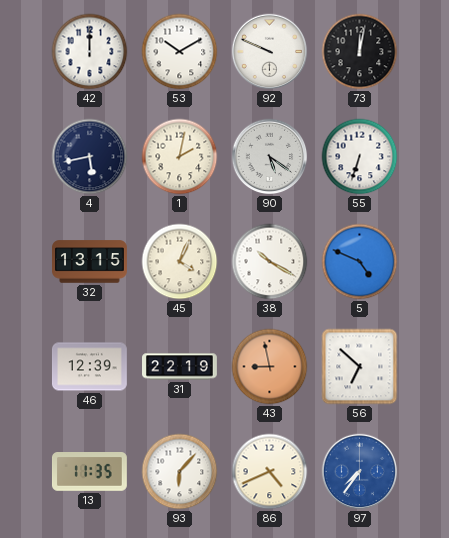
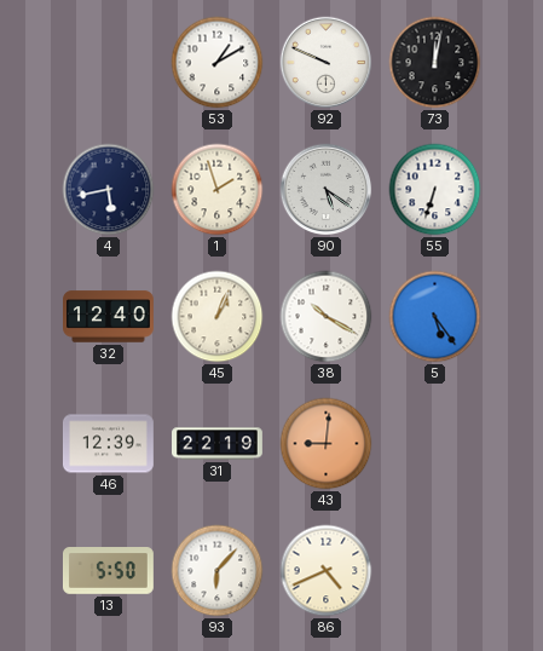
42: 12:00 -> none (90, 52)
53: 10:10 -> 1:10 (218, 63)
1: 2:02 -> 1:57 (218, 190)
32: 13:15 -> 12:40 (109, 317)
45: 4:04 -> 1:04 (218, 317)
5: 4:49 -> 5:24 (435, 317)
43: 8:58 -> 9:01 (327, 444)
56: 6:52 -> none (360, 367)
13: 11:35 -> 5:50 (108, 571)
97: 7:36 -> none (360, 472)
